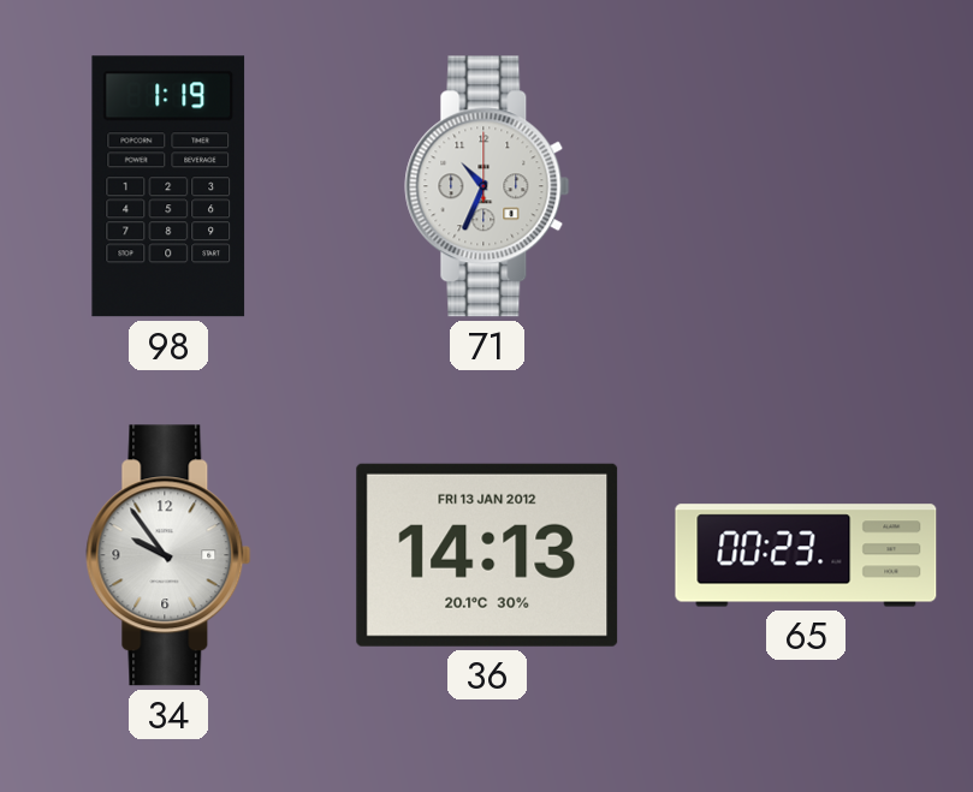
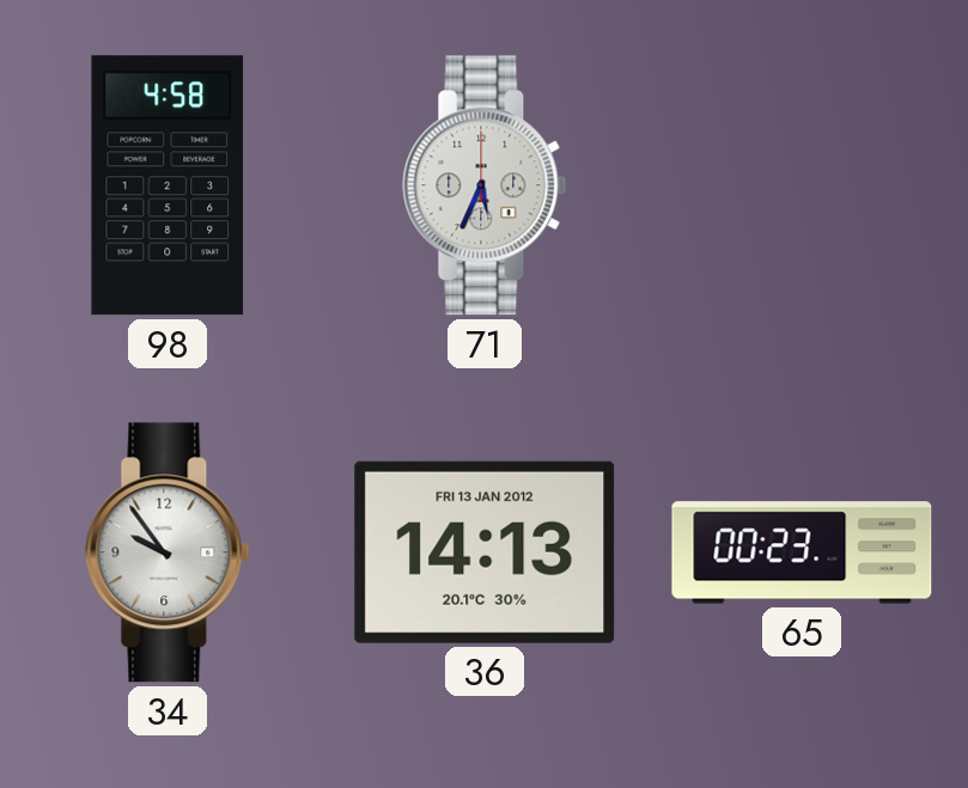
98: 1:19 -> 4:58 (168, 185)
71: 10:34 -> 5:34 (485, 185)
